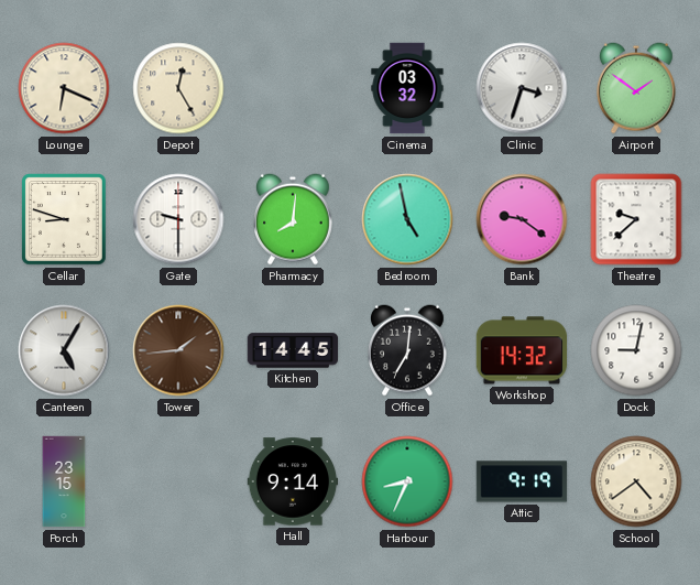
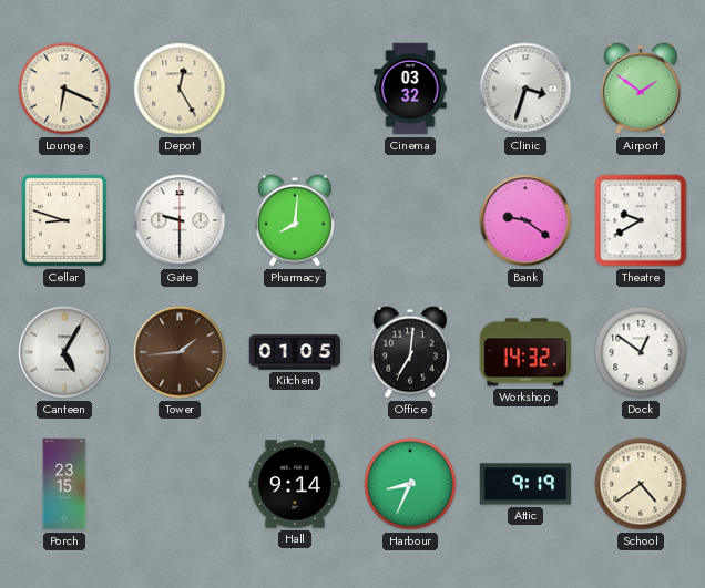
Bedroom: 4:58 -> none (407, 219)
Theatre: 9:38 -> 9:40 (641, 220)
Kitchen: 14:45 -> 01:05 (295, 352)
Dock: 9:02 -> 12:51 (641, 352)
